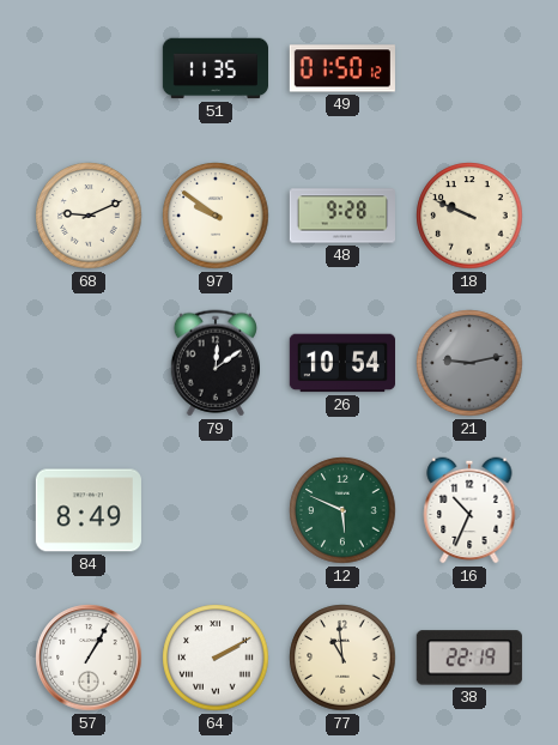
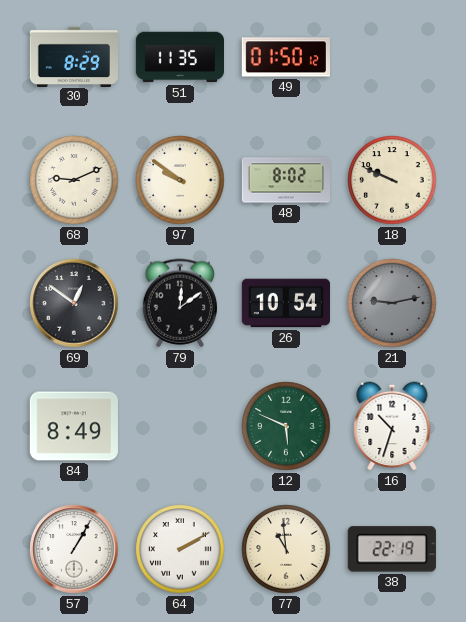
30: none -> 8:29 (73, 56)
48: 9:28 -> 8:02 (285, 180)
69: none -> 12:51 (74, 303)
16: 10:34 -> 10:33 (392, 426)
